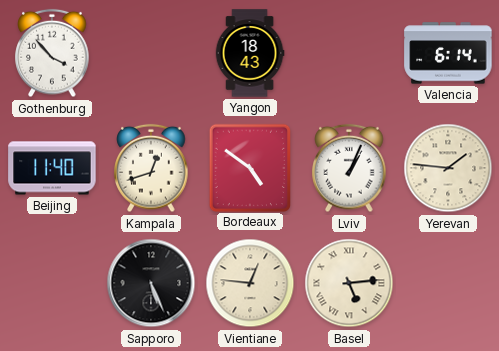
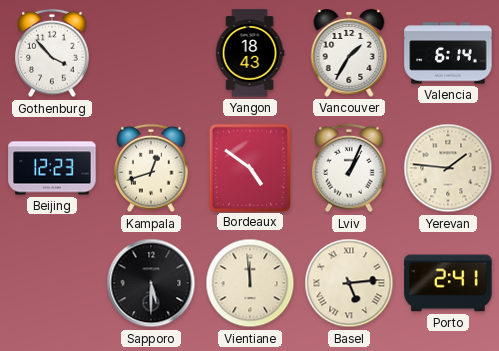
Vancouver: none -> 1:35 (349, 53)
Beijing: 11:40 -> 12:23 (52, 168)
Sapporo: 5:26 -> 5:30 (151, 283)
Vientiane: 12:46 -> 11:59 (250, 283)
Porto: none -> 2:41 (448, 283)
